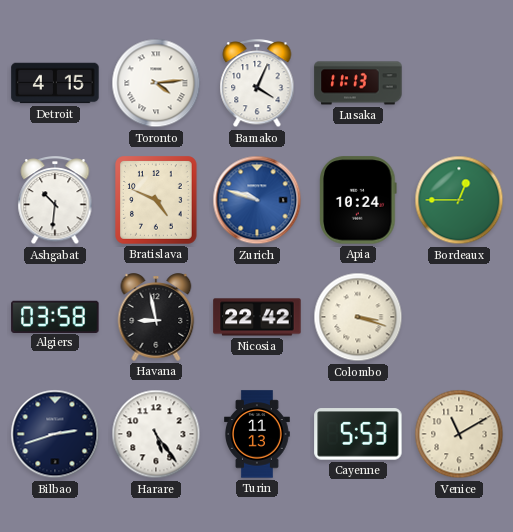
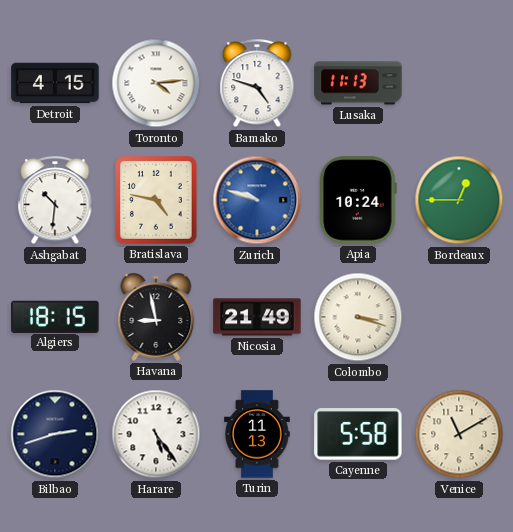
Bamako: 4:04 -> 4:48 (257, 84)
Bratislava: 4:49 -> 4:47 (157, 201)
Algiers: 03:58 -> 18:15 (55, 316)
Nicosia: 22:42 -> 21:49 (257, 317)
Cayenne: 5:53 -> 5:58 (358, 434)
